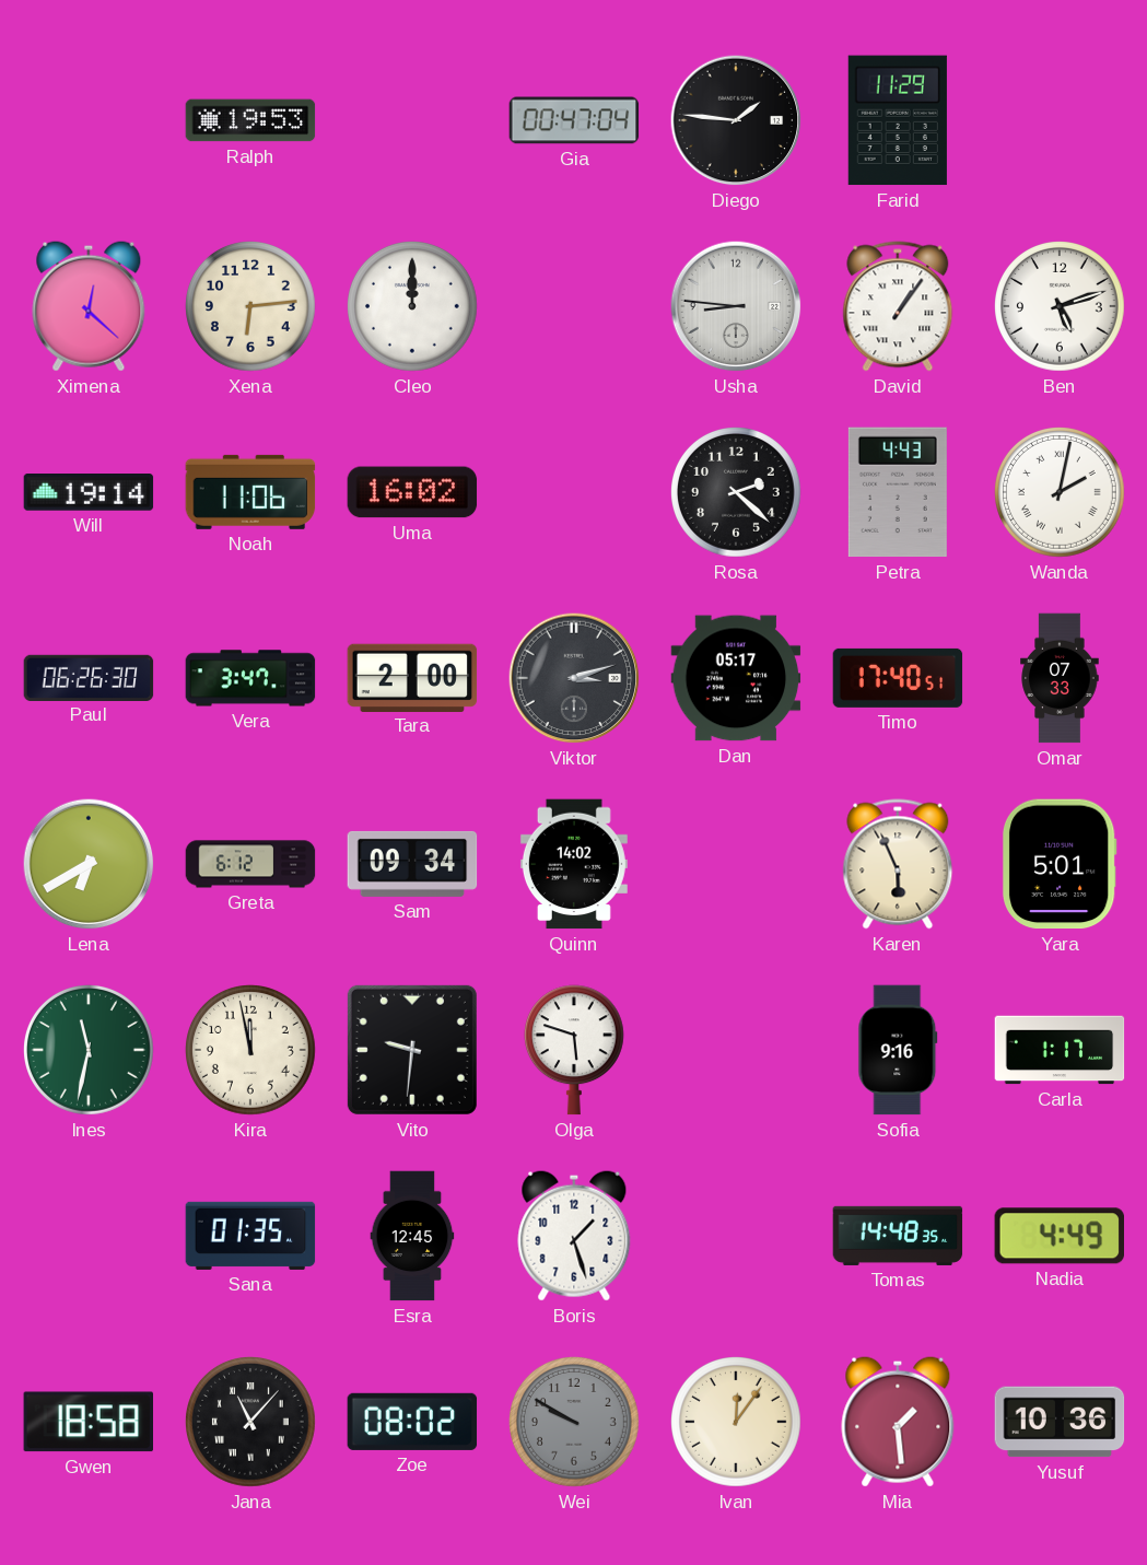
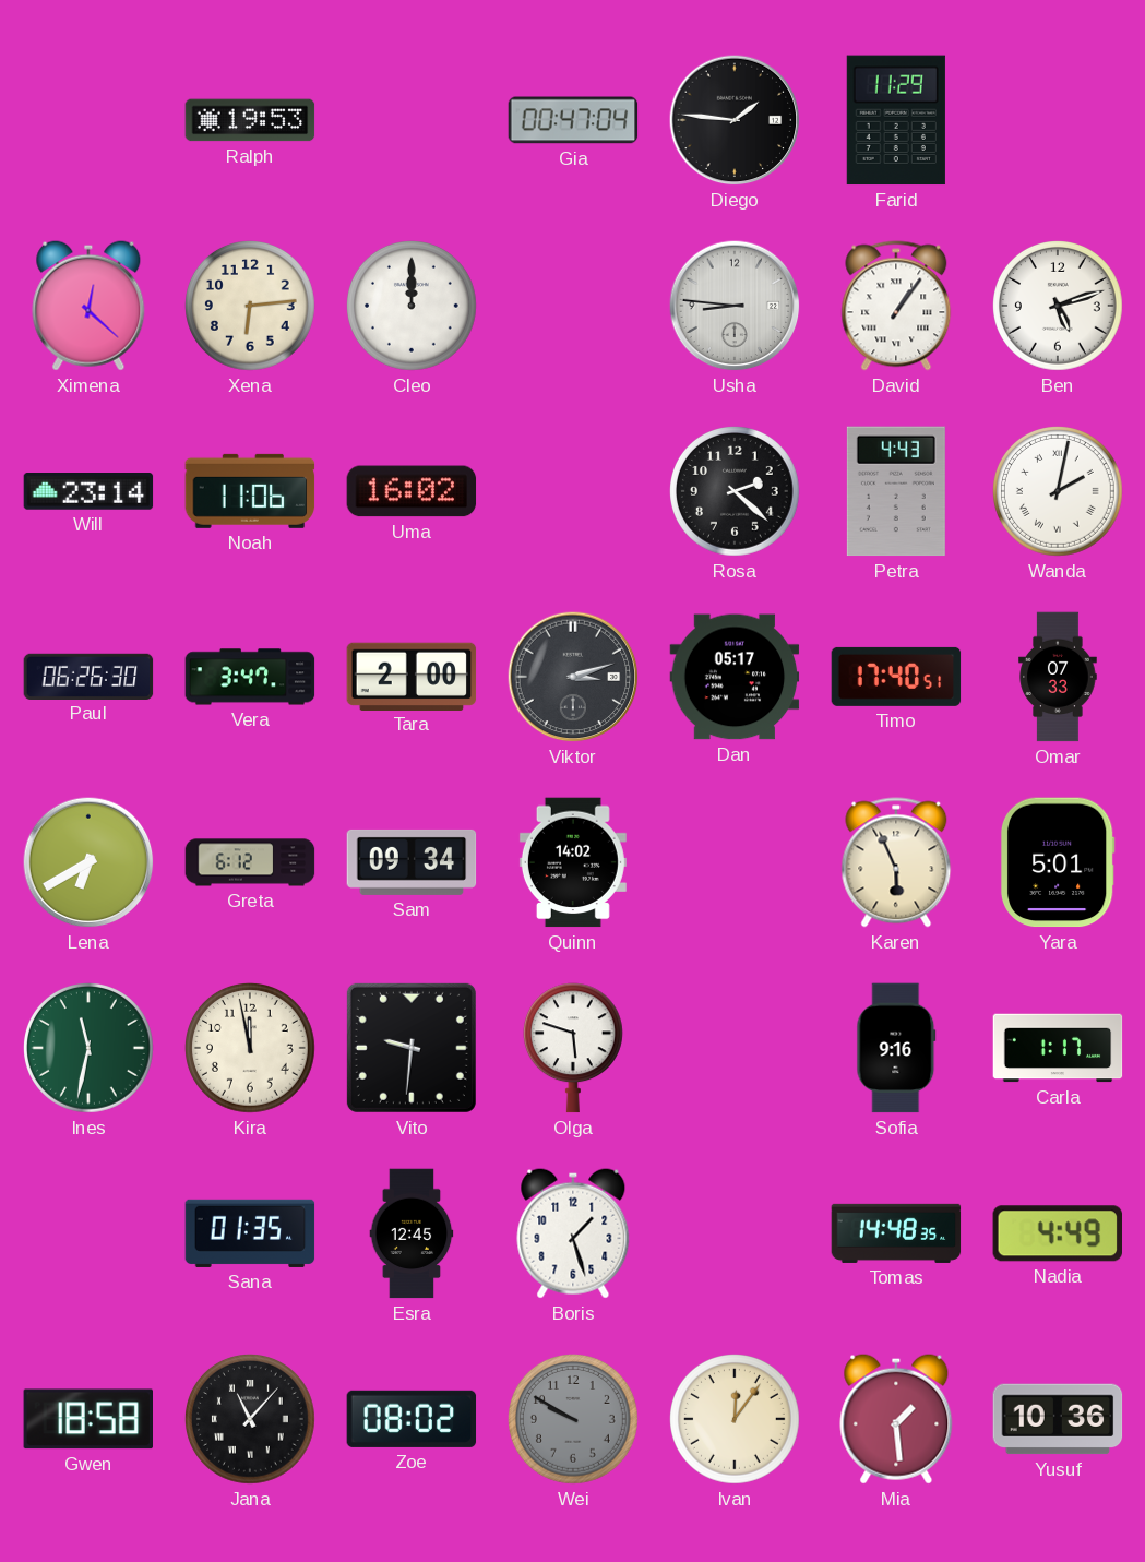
Will: 19:14 -> 23:14 (88, 492)
